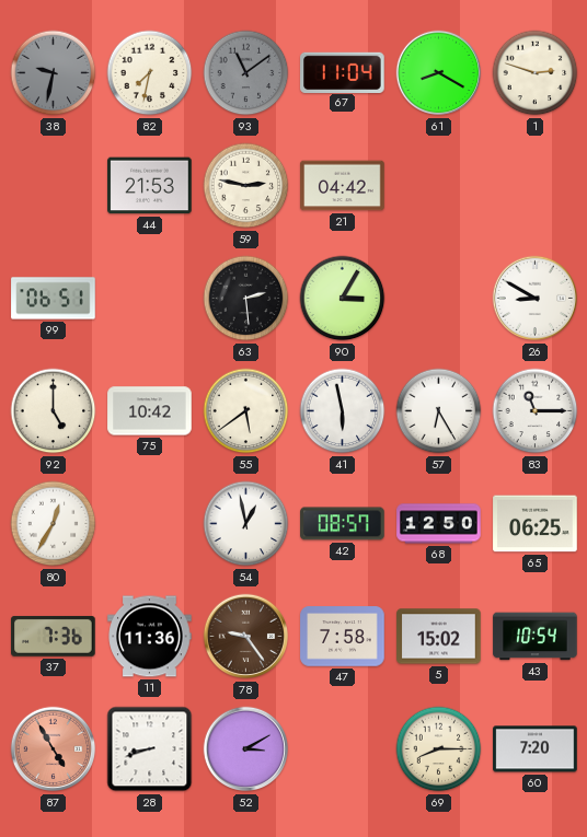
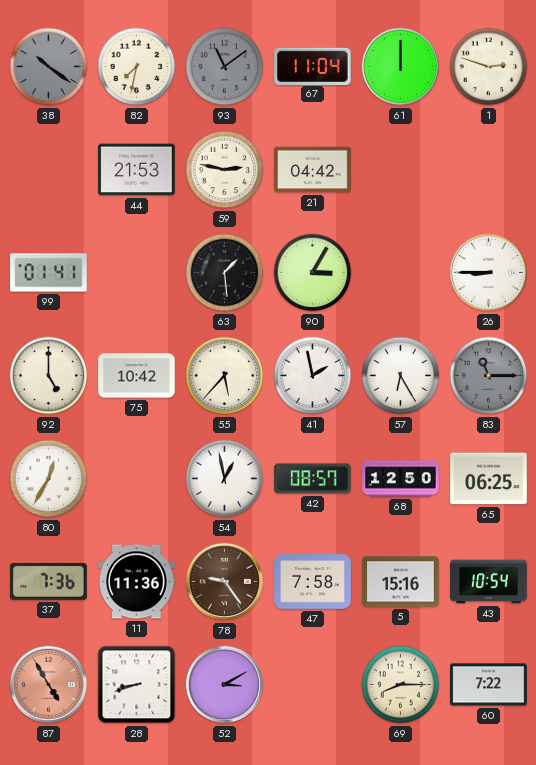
38: 9:32 -> 10:21 (49, 67)
61: 8:20 -> 12:00 (401, 67)
99: 06:51 -> 01:41 (49, 273)
63: 2:29 -> 1:29 (225, 273)
26: 8:50 -> 8:45 (489, 273)
55: 5:39 -> 5:37 (225, 376)
41: 5:58 -> 1:58 (313, 376)
83 dial: white -> grey (489, 376)
5: 15:02 -> 15:16 (401, 582)
60: 7:20 -> 7:22 (489, 685)
